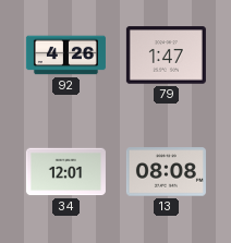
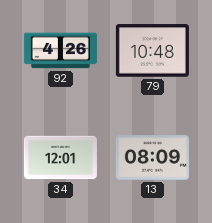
79: 1:47 -> 10:48 (152, 51)
13: 08:08 -> 08:09 (152, 158)
